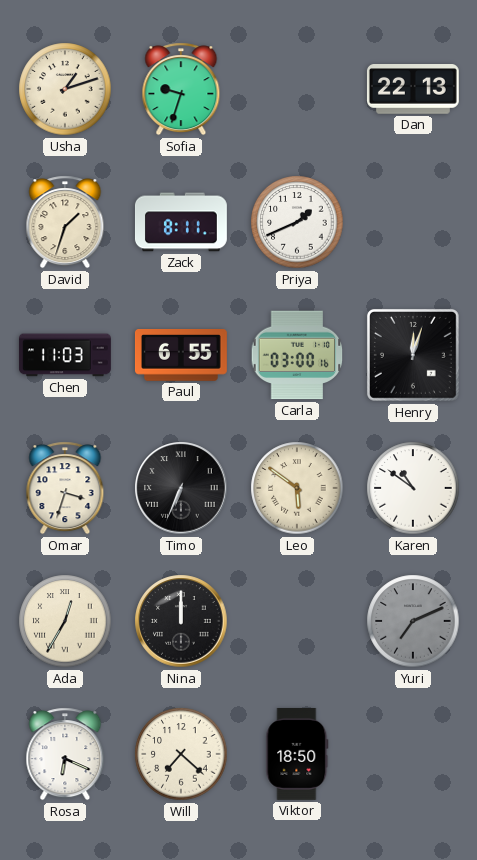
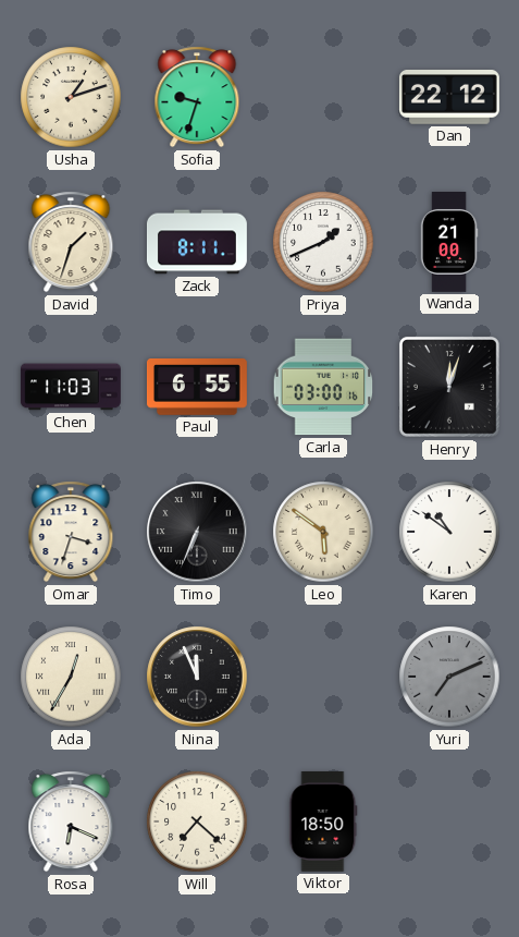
Dan: 22:13 -> 22:12 (449, 97)
Wanda: none -> 21:00 (449, 243)
Nina: 12:00 -> 11:56 (197, 677)
